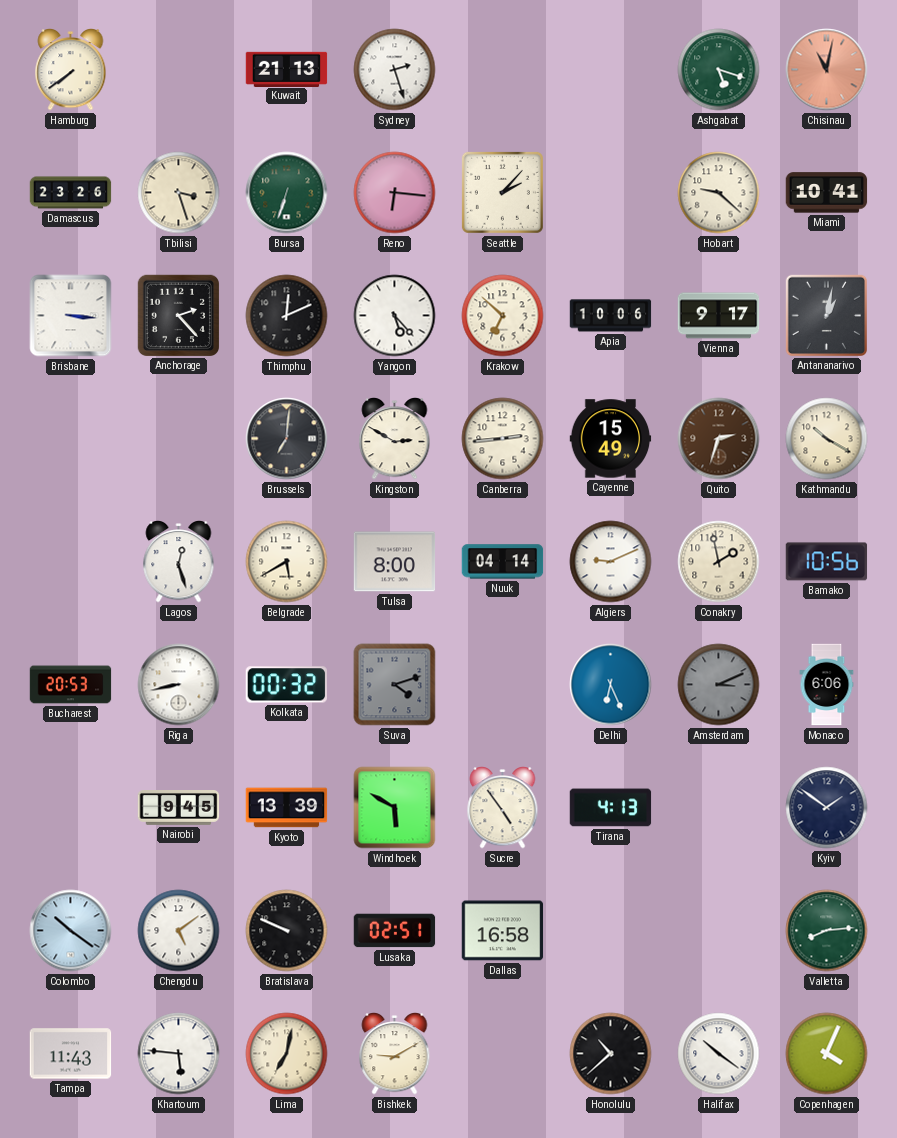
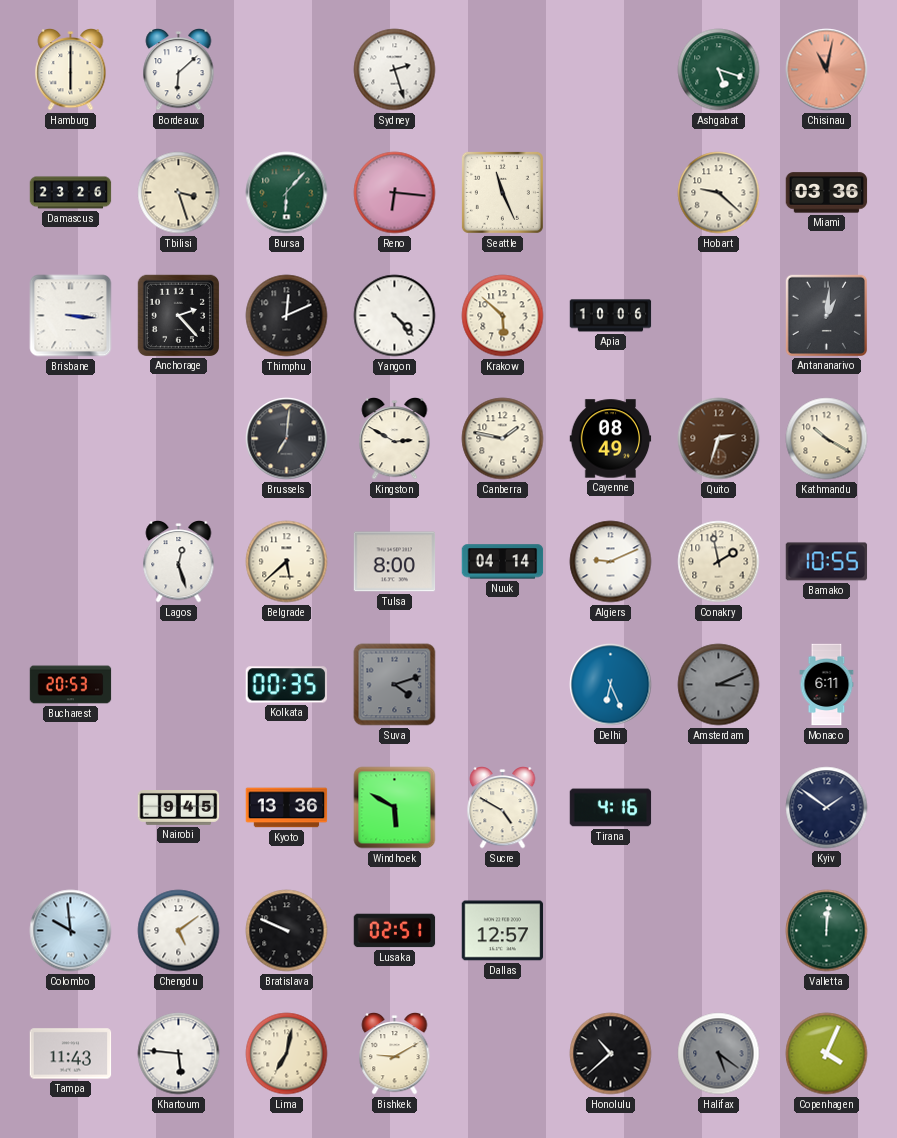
Hamburg: 7:39 -> 6:00 (71, 70)
Bordeaux: none -> 6:08 (179, 70)
Kuwait: 21:13 -> none (287, 69)
Bursa: 6:33 -> 6:07 (287, 193)
Seattle: 2:07 -> 11:26 (502, 192)
Miami: 10:41 -> 03:36 (827, 193)
Yangon: 5:23 -> 4:23 (395, 316)
Krakow: 6:52 -> 5:52 (503, 316)
Vienna: 9:17 -> none (719, 316)
Antananarivo: 1:02 -> 1:01 (826, 315)
Canberra: 2:44 -> 1:47 (503, 439)
Cayenne: 15:49 -> 08:49 (611, 439)
Belgrade: 5:40 -> 5:38 (287, 562)
Bamako: 10:56 -> 10:55 (827, 562)
Riga: 8:43 -> none (179, 685)
Kolkata: 00:32 -> 00:35 (287, 685)
Monaco: 6:06 -> 6:11 (827, 685)
Kyoto: 13:39 -> 13:36 (287, 808)
Sucre: 4:54 -> 4:50 (503, 808)
Tirana: 4:13 -> 4:16 (611, 808)
Colombo: 10:21 -> 9:59 (71, 931)
Dallas: 16:58 -> 12:57 (503, 931)
Valletta: 8:14 -> 12:01 (827, 931)
Halifax: 10:21 -> 5:21 (719, 1054)
Halifax dial: white -> grey (719, 1054)
